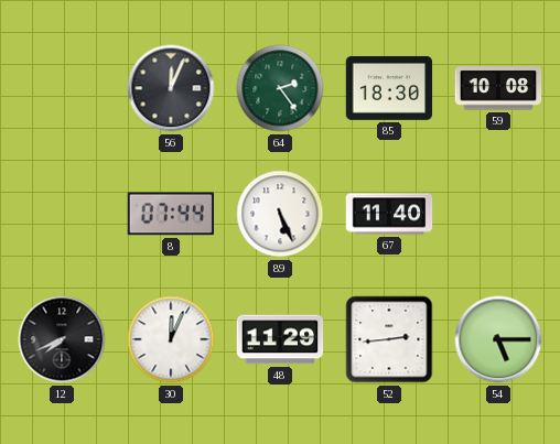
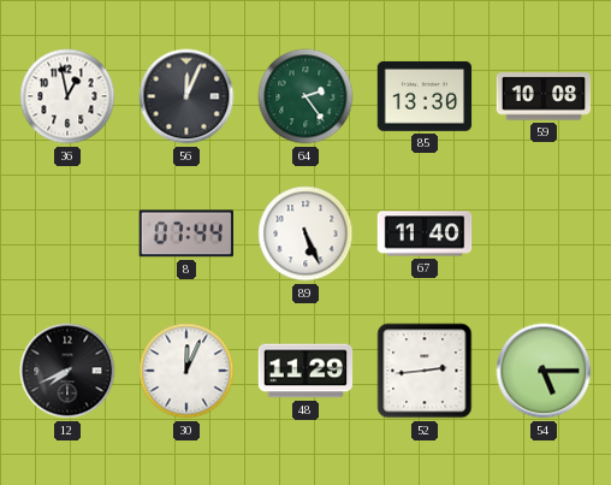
36: none -> 12:58 (67, 96)
85: 18:30 -> 13:30 (425, 96)
